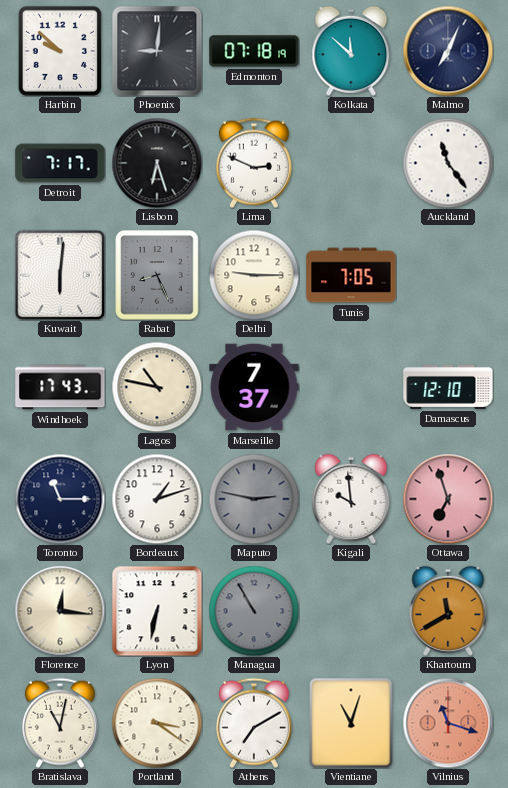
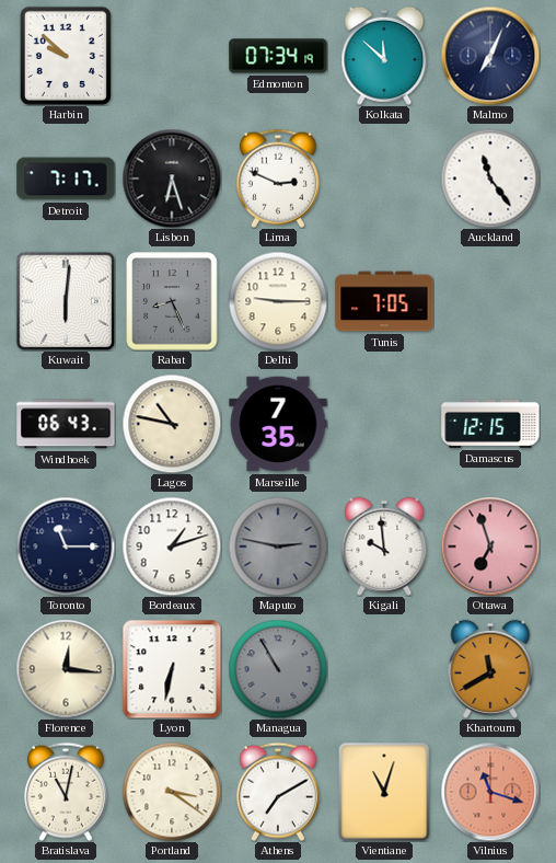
Phoenix: 9:01 -> none (157, 51)
Edmonton: 07:18 -> 07:34 (278, 56)
Windhoek: 17:43 -> 06:43 (66, 424)
Marseille: 7:37 -> 7:35 (278, 424)
Damascus: 12:10 -> 12:15 (490, 424)
